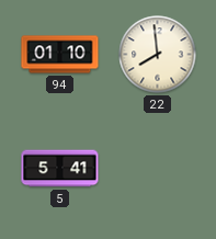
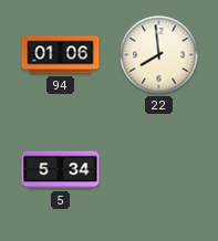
94: 01:10 -> 01:06 (61, 55)
5: 5:41 -> 5:34 (61, 170)
